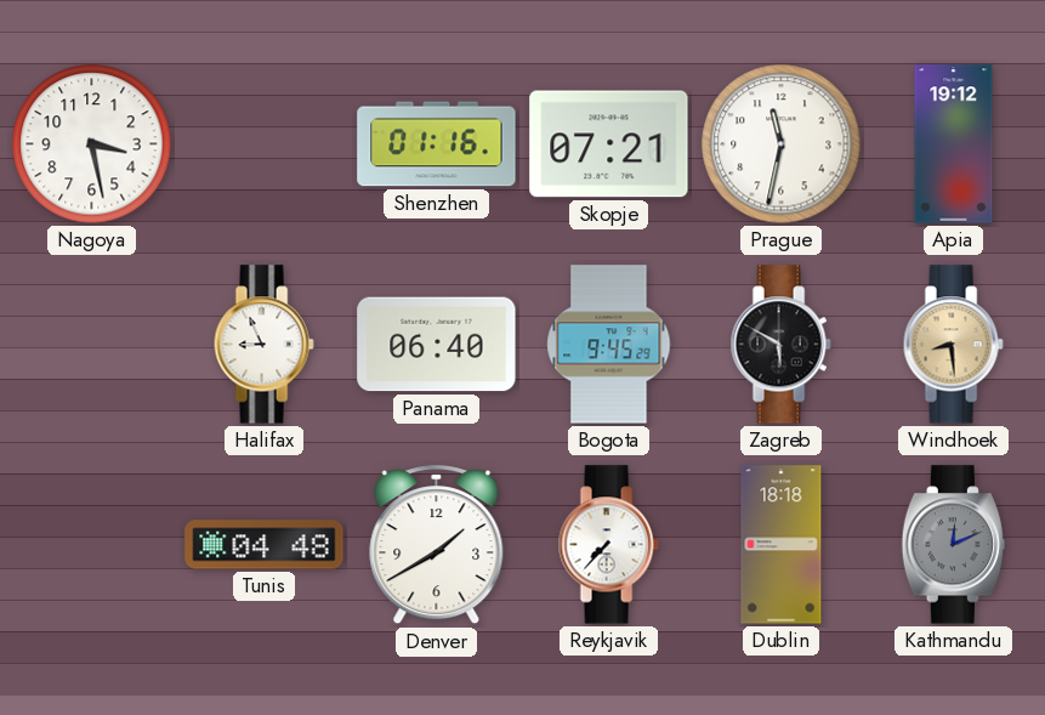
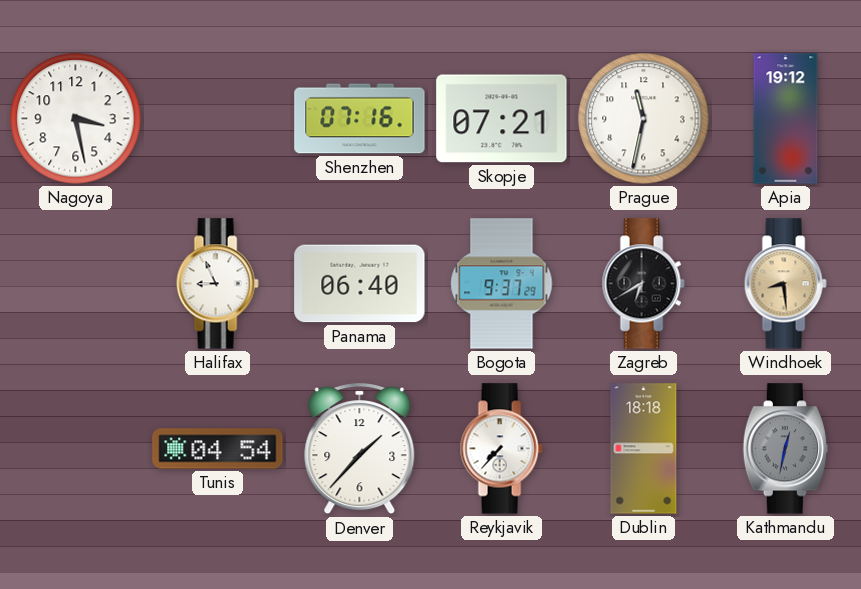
Shenzhen: 01:16 -> 07:16 (360, 119)
Bogota: 9:45 -> 9:37 (502, 284)
Zagreb: 5:50 -> 6:40 (643, 284)
Tunis: 04:48 -> 04:54 (218, 449)
Denver: 1:40 -> 1:37 (360, 449)
Kathmandu: 12:11 -> 12:32 (785, 449)
